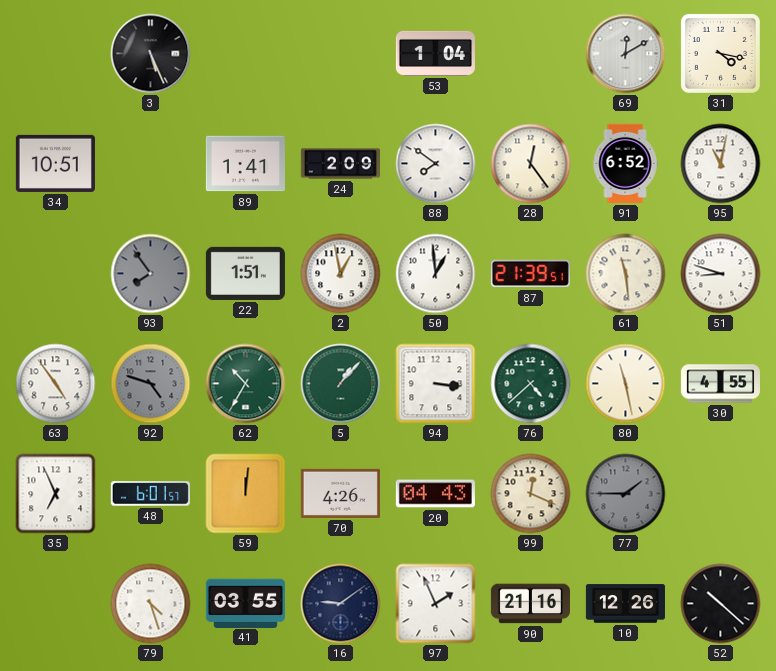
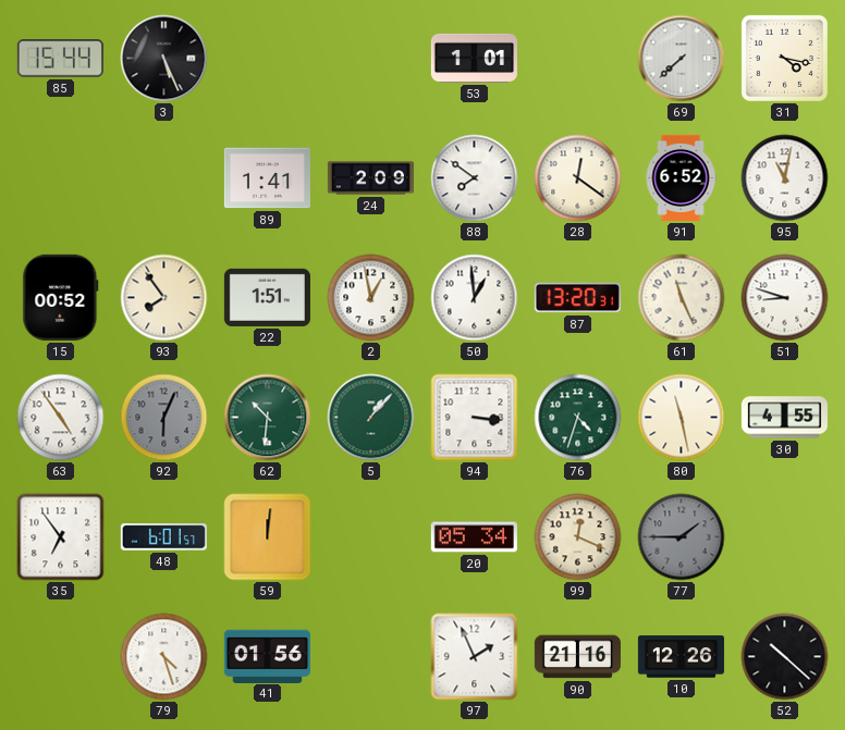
85: none -> 15:44 (60, 59)
53: 1:04 -> 1:01 (474, 58)
69: 12:10 -> 7:38 (682, 59)
34: 10:51 -> none (55, 163)
28: 12:24 -> 12:21 (578, 178)
15: none -> 00:52 (61, 297)
93 dial: grey -> cream (164, 298)
87: 21:39 -> 13:20 (577, 298)
61: 11:29 -> 11:26 (682, 298)
92: 4:48 -> 6:04 (164, 418)
62: 10:35 -> 10:31 (268, 418)
76: 4:38 -> 4:33 (578, 418)
35: 6:56 -> 6:54 (61, 537)
70: 4:26 -> none (340, 493)
20: 04:43 -> 05:34 (474, 537)
41: 03:55 -> 01:56 (267, 656)
16: 9:09 -> none (341, 604)
